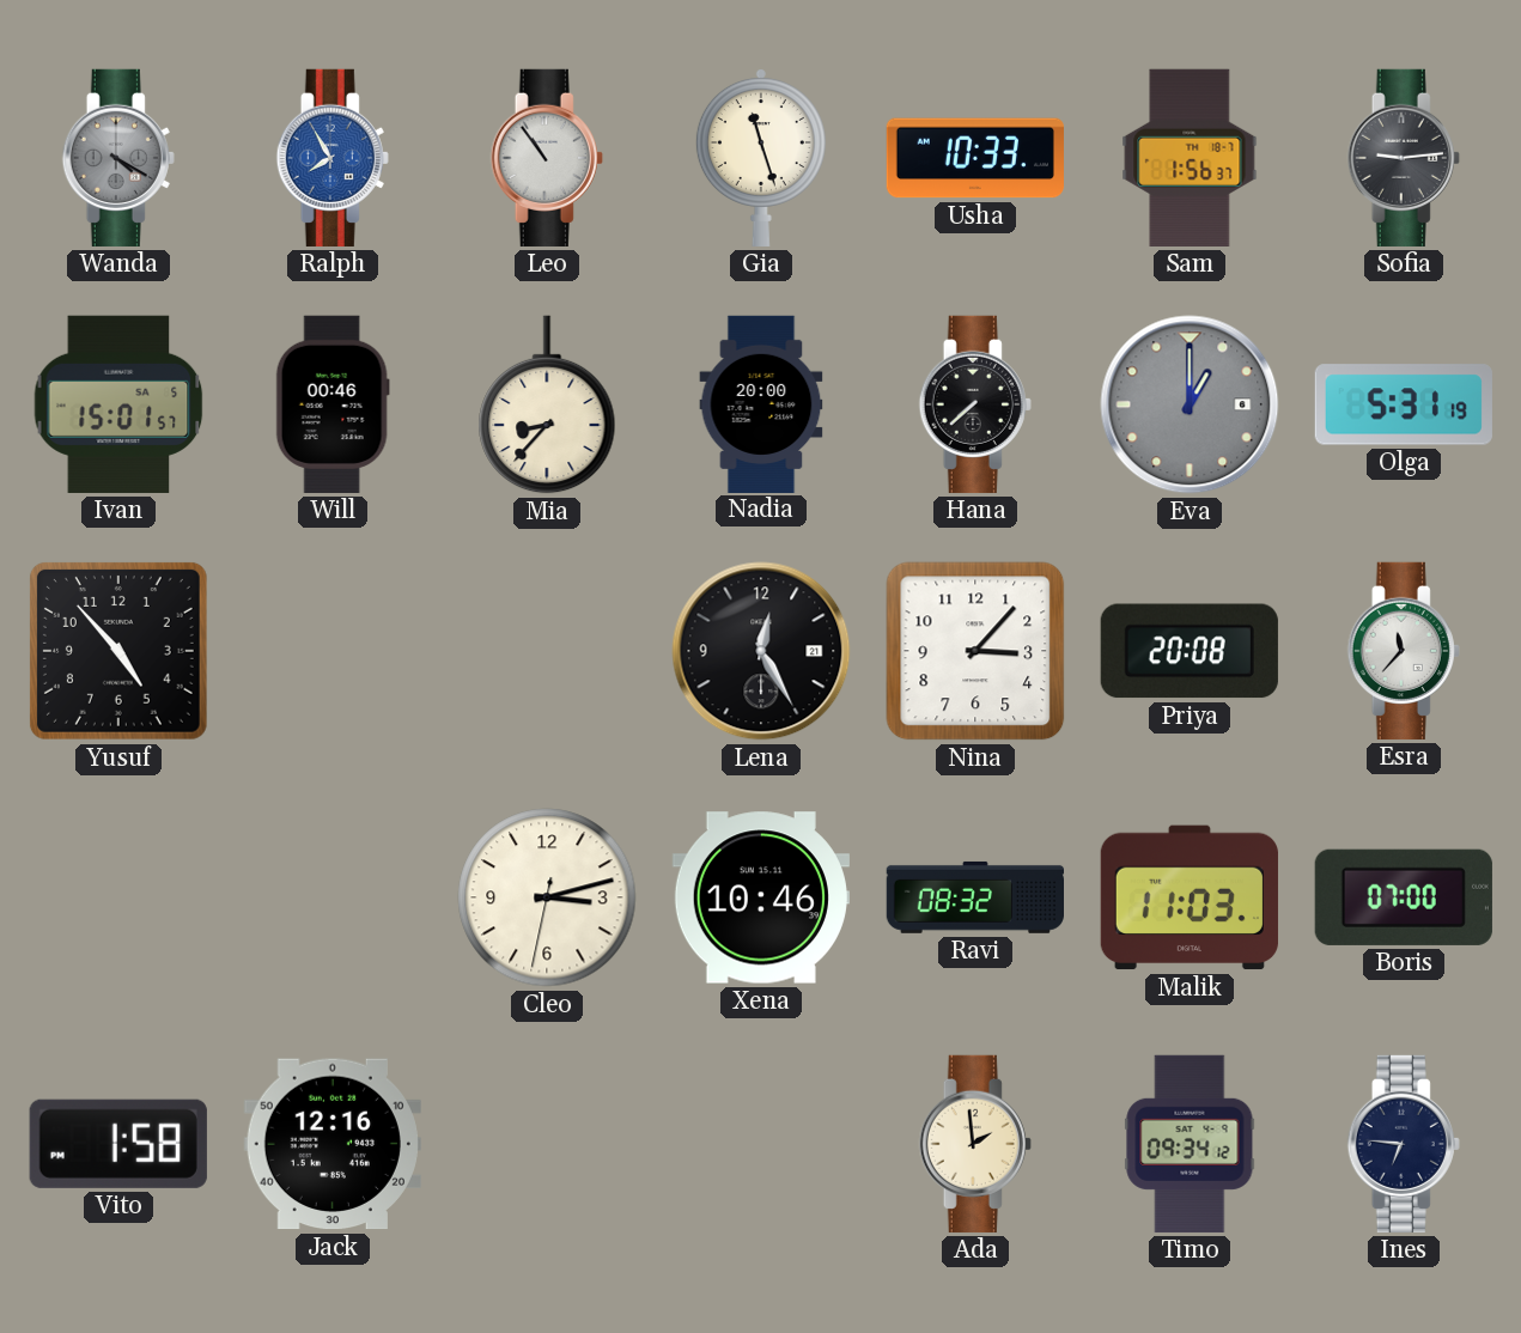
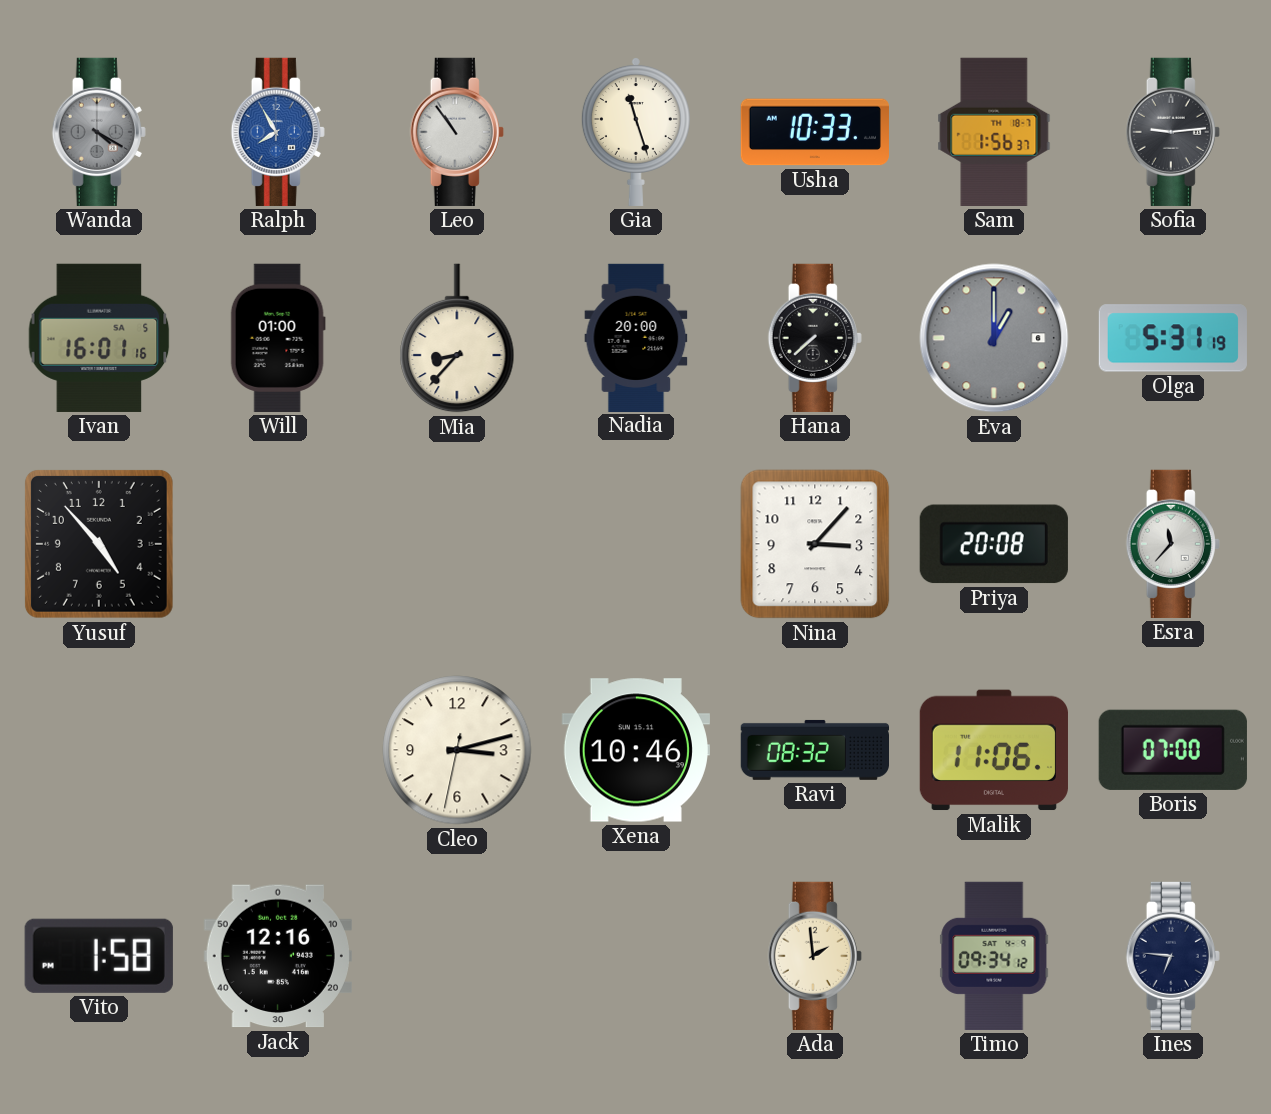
Ivan: 15:01 -> 16:01 (99, 338)
Will: 00:46 -> 01:00 (278, 338)
Lena: 12:25 -> none (761, 651)
Malik: 11:03 -> 11:06 (994, 750)
